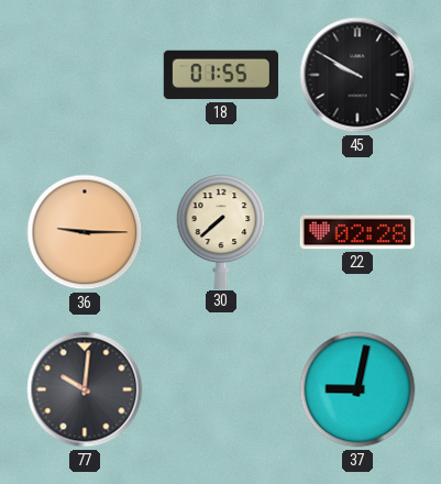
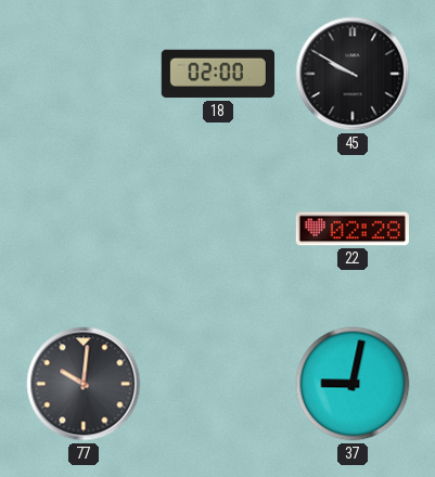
18: 01:55 -> 02:00 (217, 74)
36: 9:15 -> none (85, 232)
30: 7:38 -> none (221, 231)
